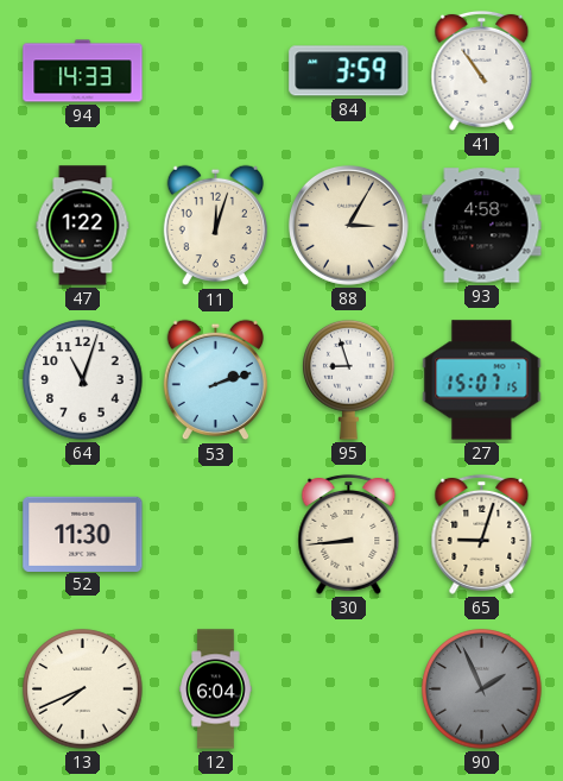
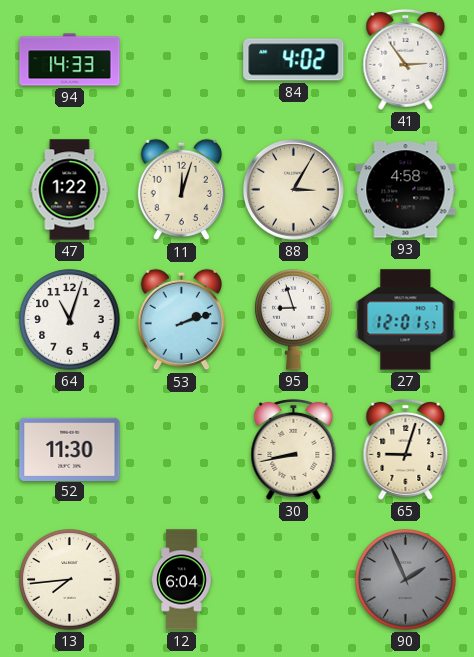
84: 3:59 -> 4:02 (294, 60)
41: 10:54 -> 2:54 (406, 59)
27: 15:07 -> 12:01 (406, 320)
30: 8:44 -> 8:43 (294, 449)
13: 7:41 -> 7:44 (70, 580)
